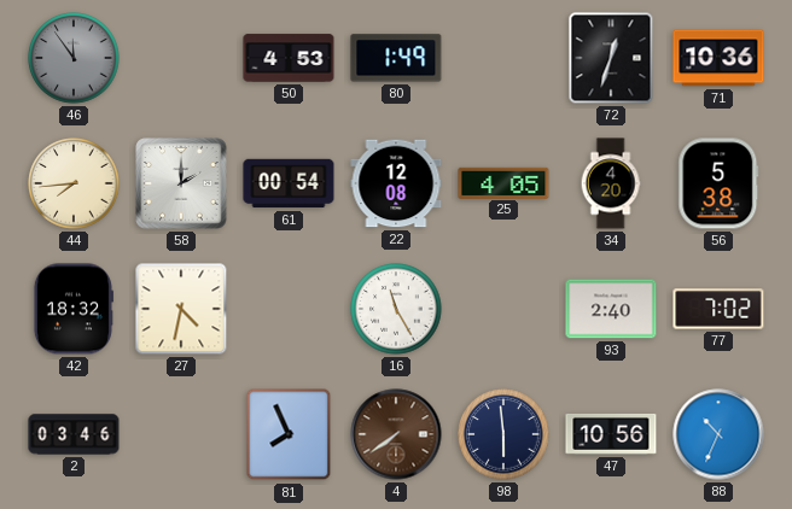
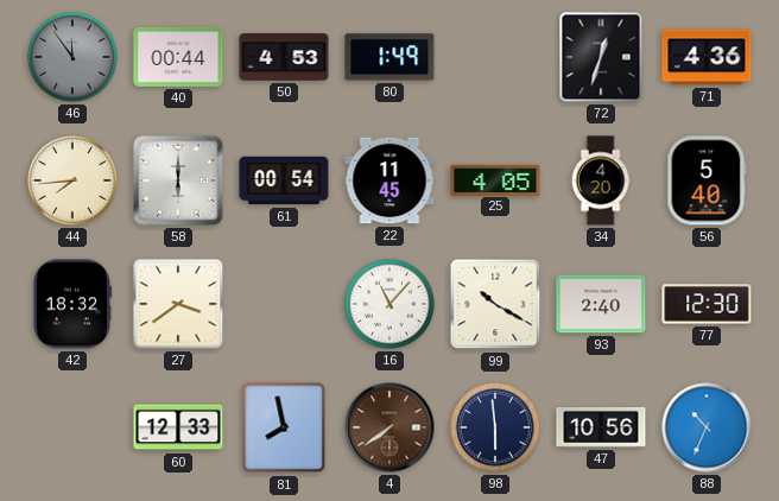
40: none -> 00:44 (178, 57)
71: 10:36 -> 4:36 (707, 57)
58: 2:00 -> 6:00 (178, 180)
22: 12:08 -> 11:45 (389, 180)
56: 5:38 -> 5:40 (707, 180)
27: 4:32 -> 3:39 (178, 304)
16: 11:25 -> 11:07 (389, 304)
99: none -> 10:20 (495, 304)
77: 7:02 -> 12:30 (707, 304)
2: 03:46 -> none (74, 434)
60: none -> 12:33 (178, 427)
81: 7:56 -> 7:58 (284, 427)
